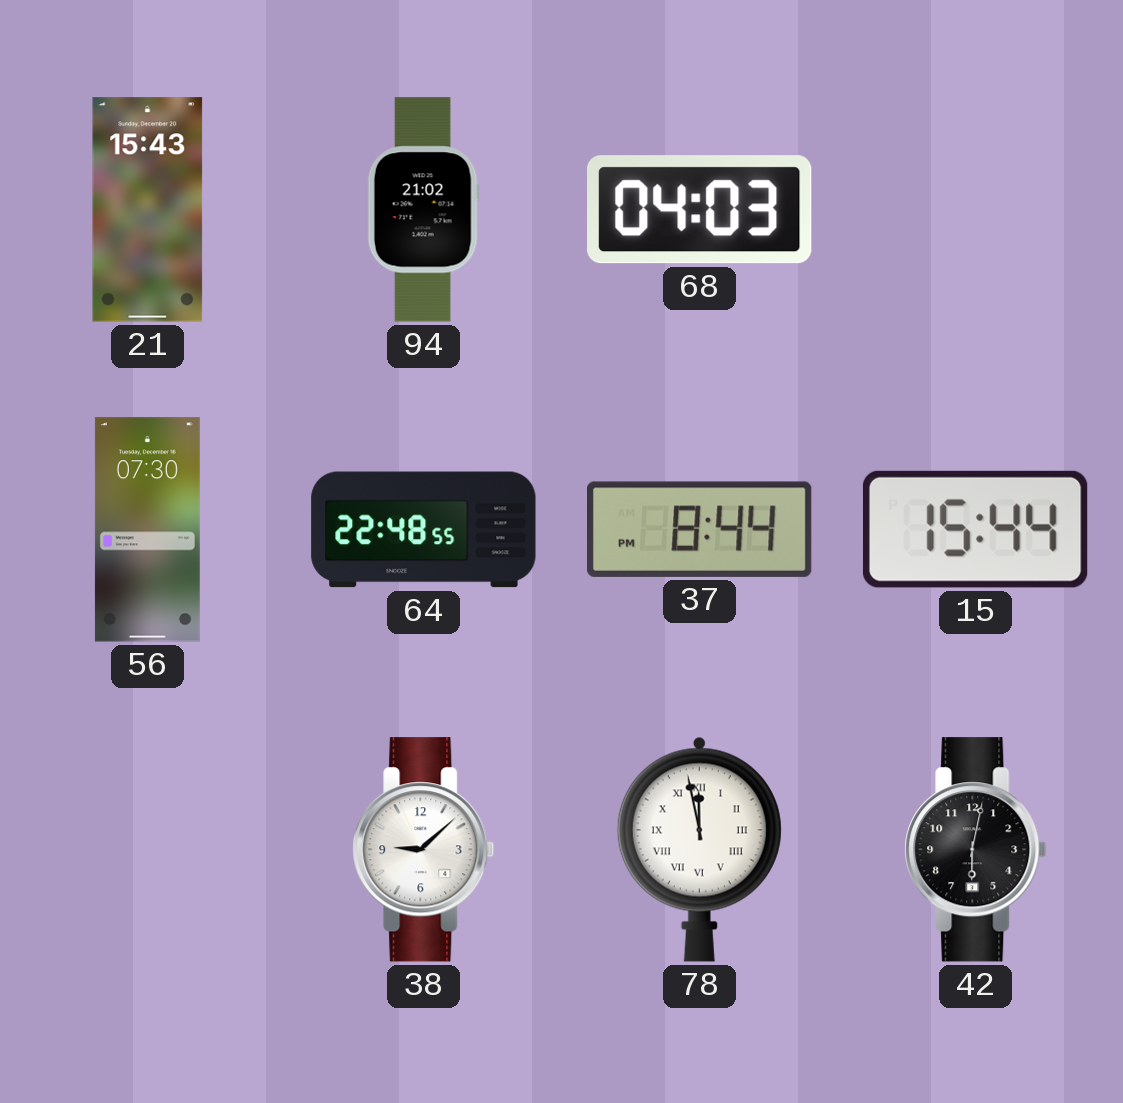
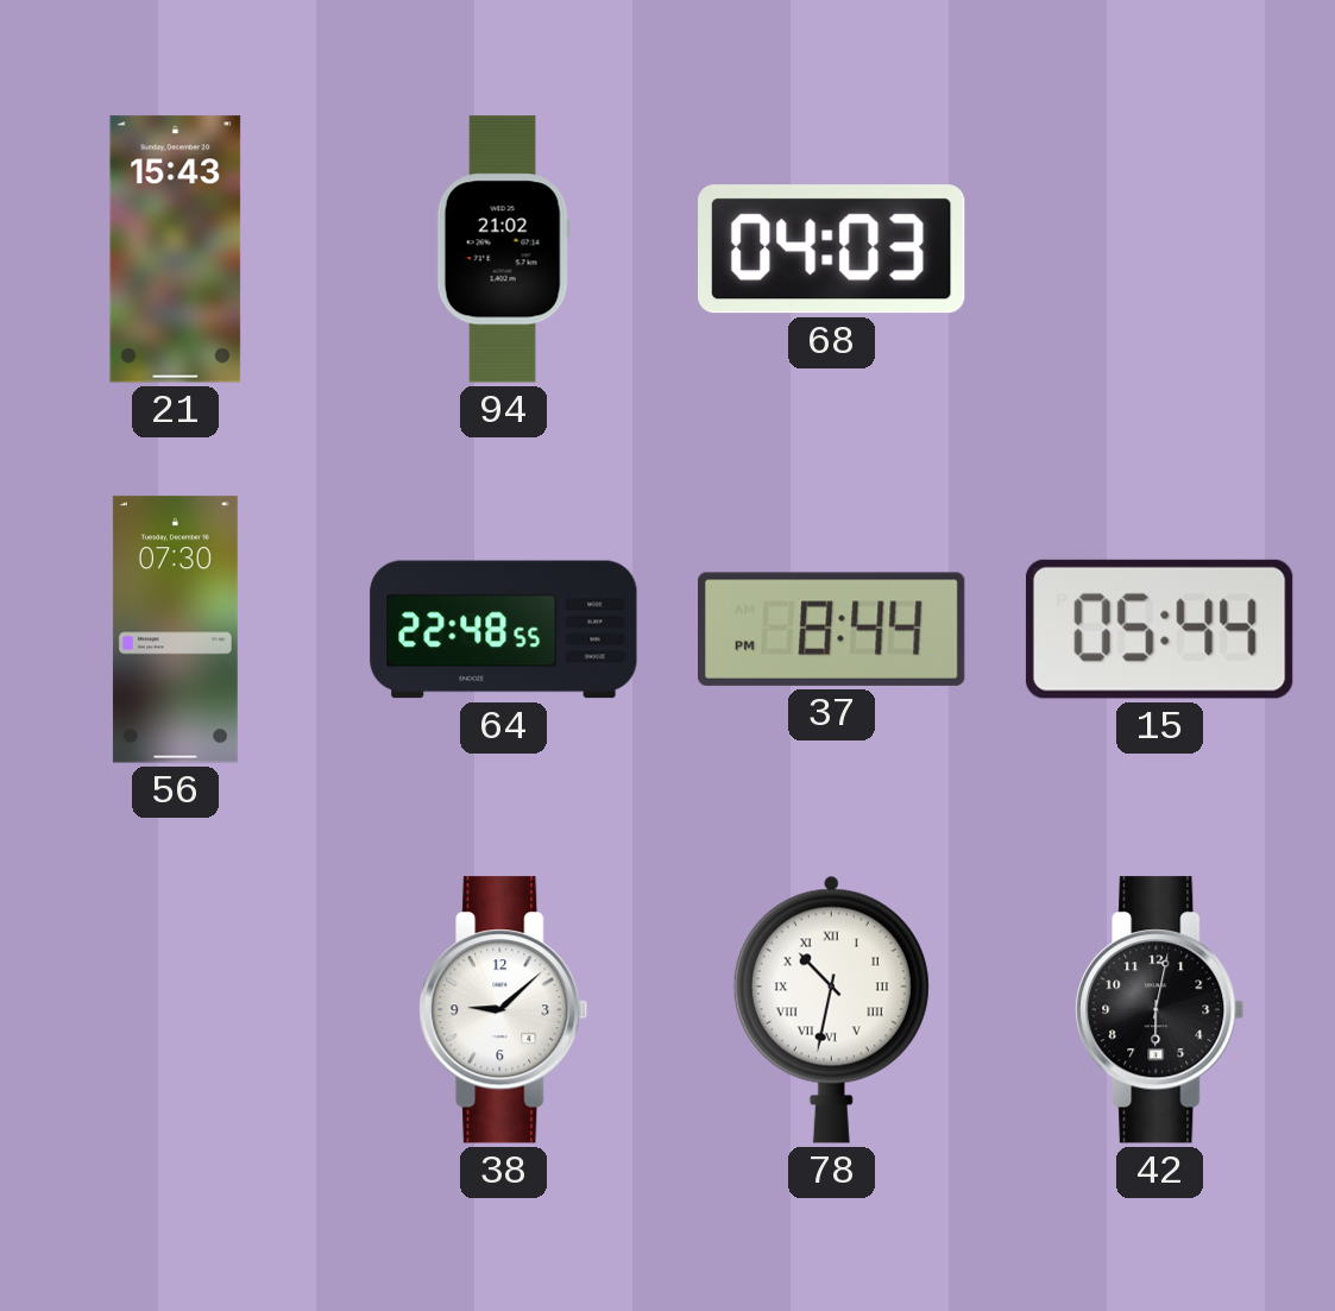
15: 15:44 -> 05:44 (1159, 629)
78: 11:58 -> 10:32 (831, 1009)
